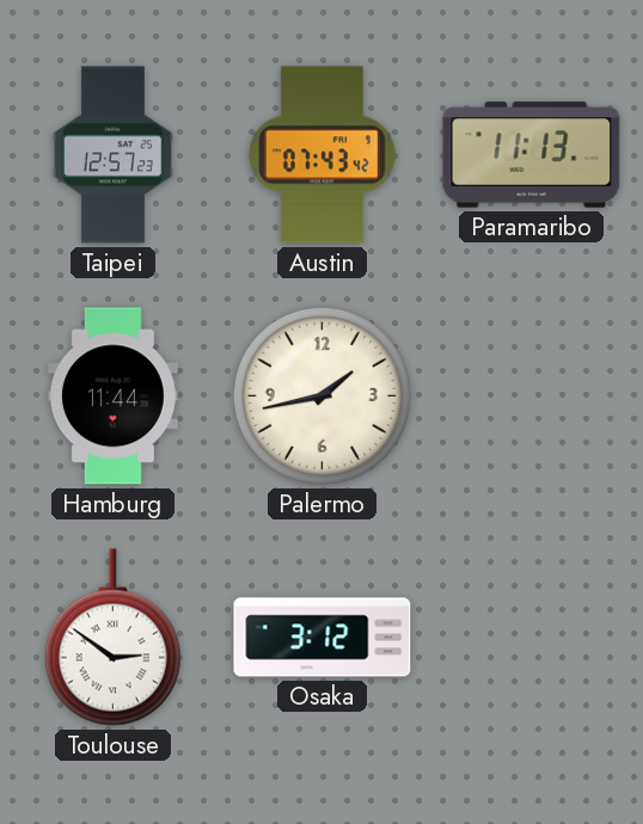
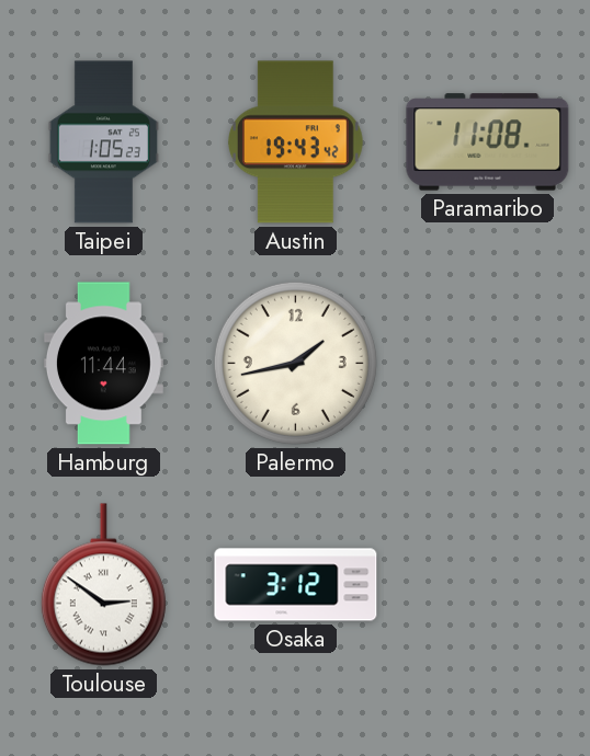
Taipei: 12:57 -> 1:05 (103, 142)
Austin: 07:43 -> 19:43 (296, 142)
Paramaribo: 11:13 -> 11:08 (488, 142)
